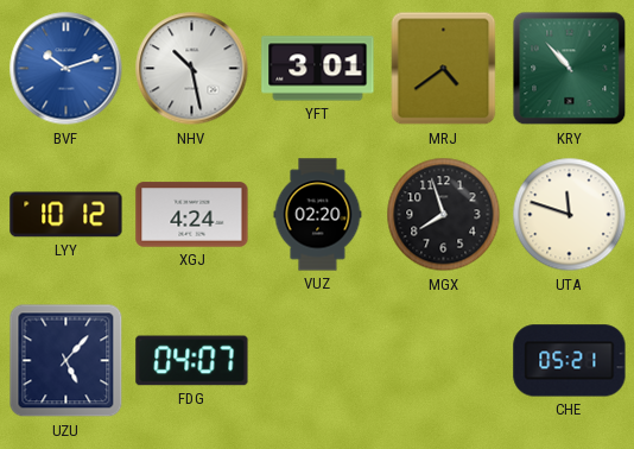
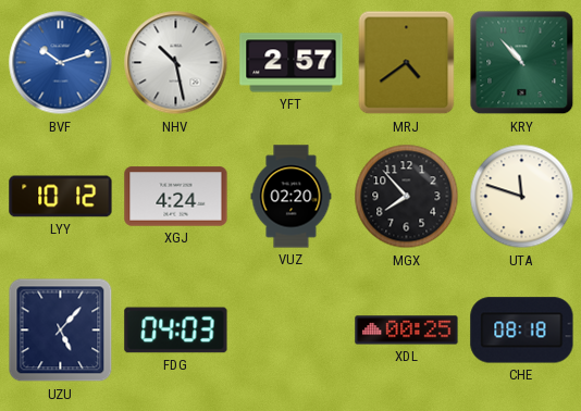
YFT: 3:01 -> 2:57 (292, 63)
MGX: 7:57 -> 7:53 (407, 197)
FDG: 04:07 -> 04:03 (176, 331)
XDL: none -> 00:25 (407, 331)
CHE: 05:21 -> 08:18 (522, 331)
